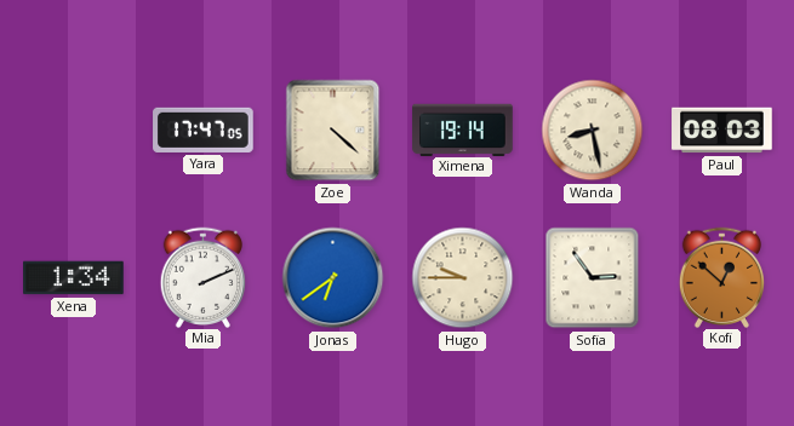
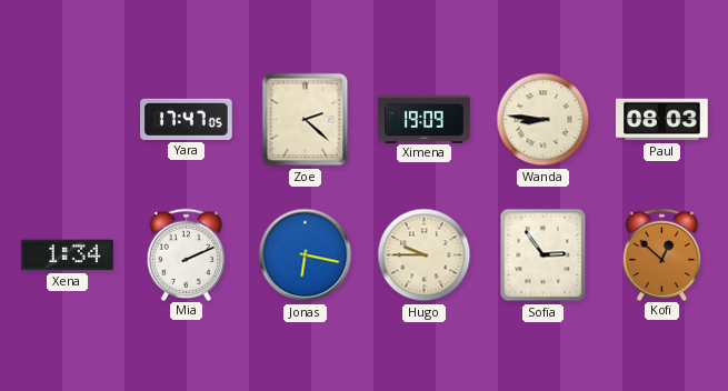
Zoe: 4:22 -> 2:22 (306, 120)
Ximena: 19:14 -> 19:09 (425, 119)
Wanda: 8:28 -> 8:46 (543, 120)
Jonas: 6:39 -> 6:17 (306, 255)
